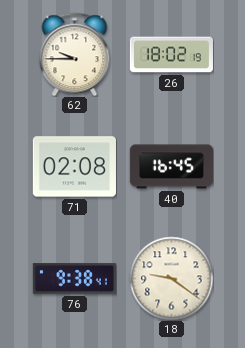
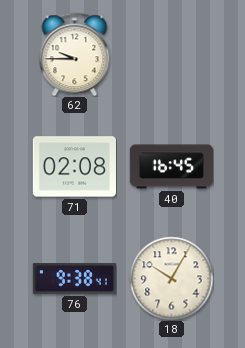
26: 18:02 -> none (171, 55)
18: 9:21 -> 10:05 (171, 278)
